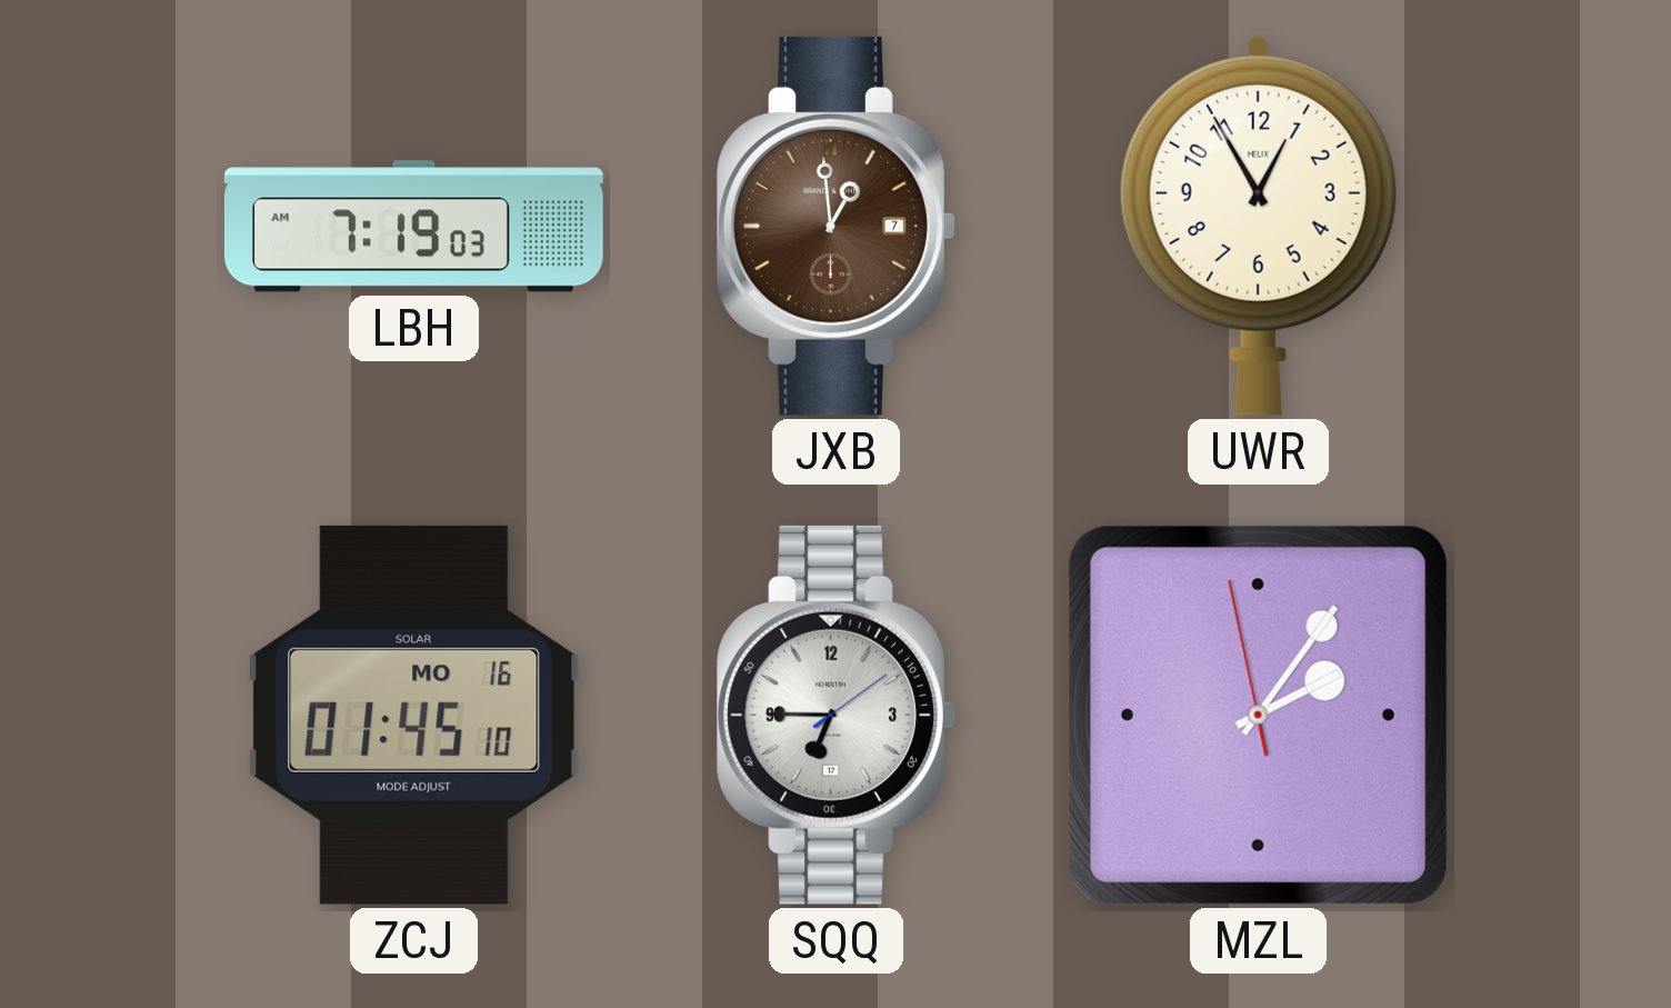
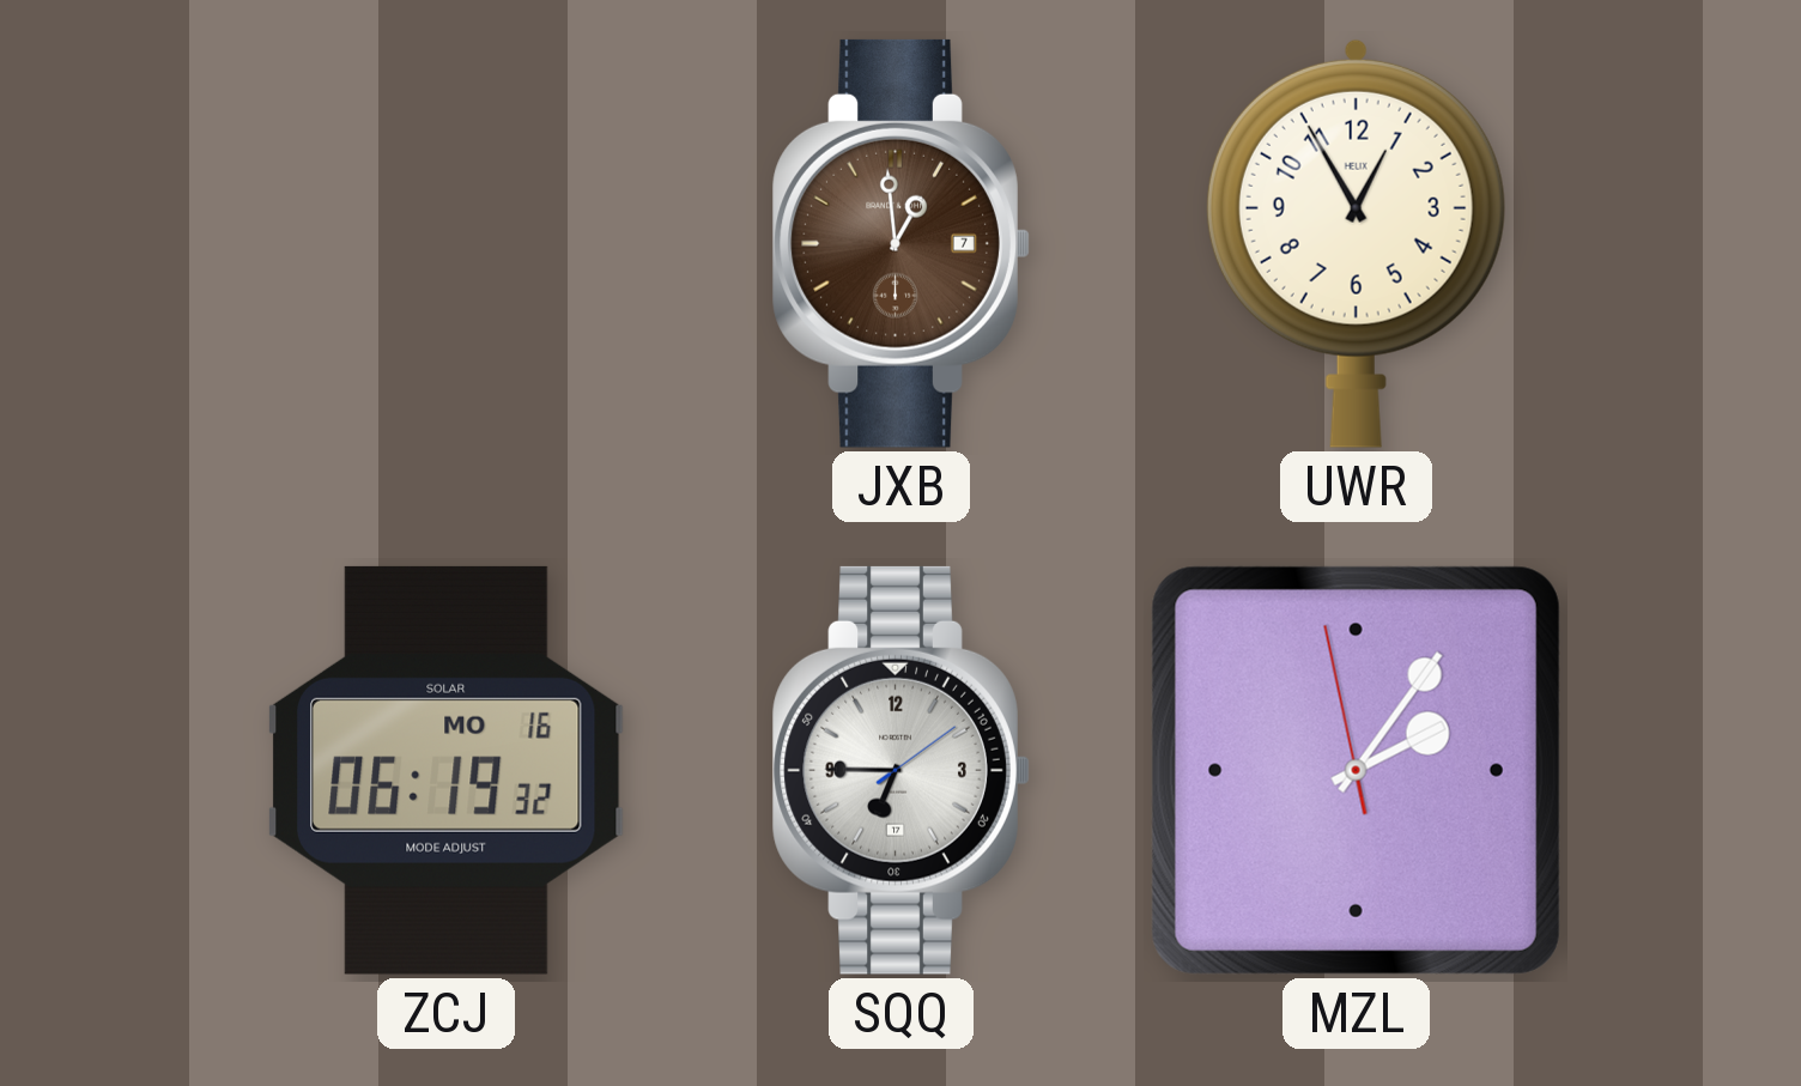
LBH: 7:19 -> none (414, 227)
ZCJ: 01:45 -> 06:19 (445, 770)
